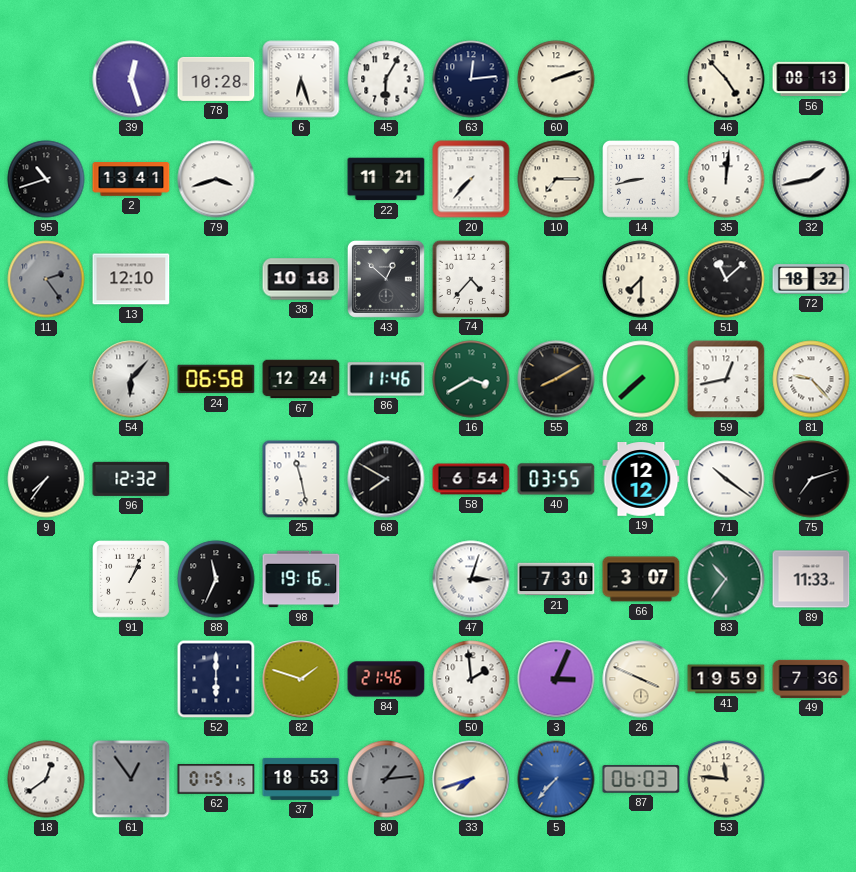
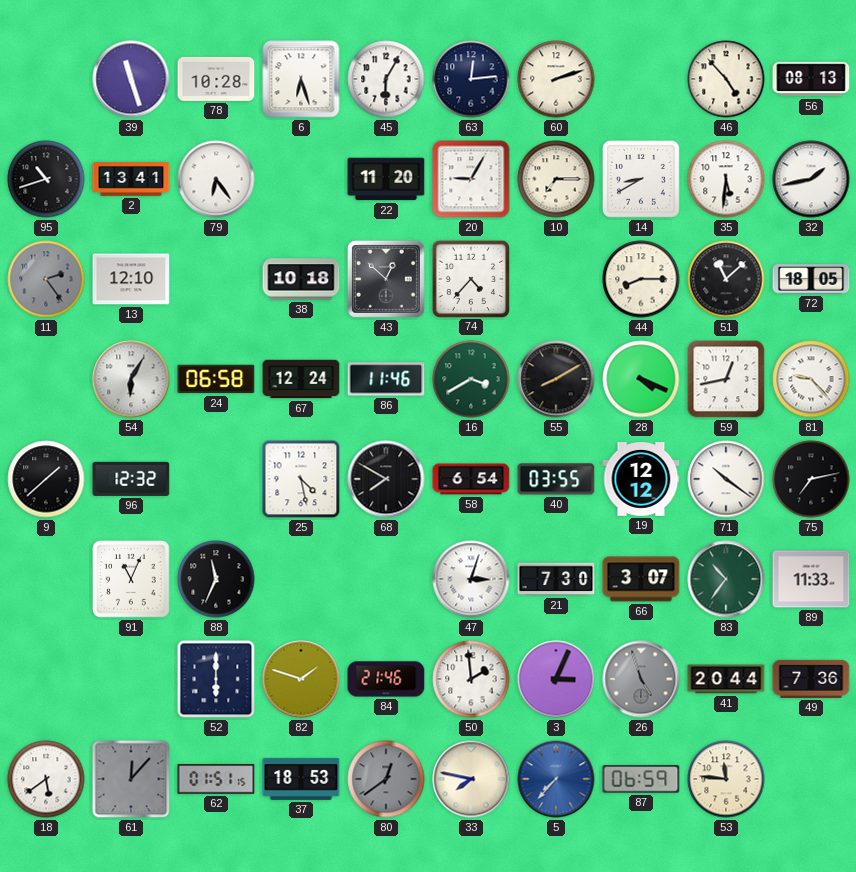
39: 12:27 -> 11:27 (131, 79)
79: 3:42 -> 6:24 (216, 179)
22: 11:21 -> 11:20 (386, 179)
20: 7:37 -> 9:05 (471, 179)
14: 8:43 -> 8:40 (642, 180)
35: 12:01 -> 5:31 (726, 179)
44: 7:30 -> 8:15 (641, 279)
72: 18:32 -> 18:05 (811, 279)
54: 6:07 -> 6:05 (131, 379)
28: 7:38 -> 4:19 (641, 379)
9: 7:36 -> 1:38 (46, 479)
25: 11:28 -> 4:28 (301, 479)
75: 7:12 -> 7:13 (811, 479)
91: 1:04 -> 11:04 (132, 580)
98: 19:16 -> none (301, 579)
26: 3:49 -> 4:57 (641, 679)
26 dial: cream -> grey (641, 679)
41: 19:59 -> 20:44 (726, 679)
18: 12:39 -> 5:39 (46, 779)
61: 12:54 -> 12:07 (131, 779)
80: 1:14 -> 12:39 (386, 779)
33: 7:42 -> 7:47 (471, 779)
87: 06:03 -> 06:59 (641, 779)
